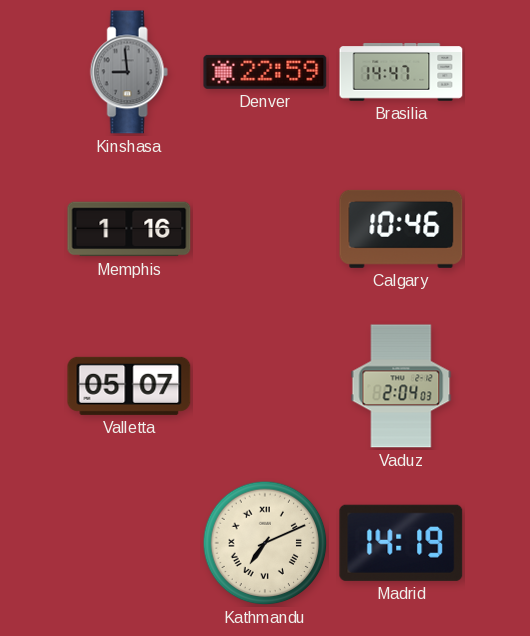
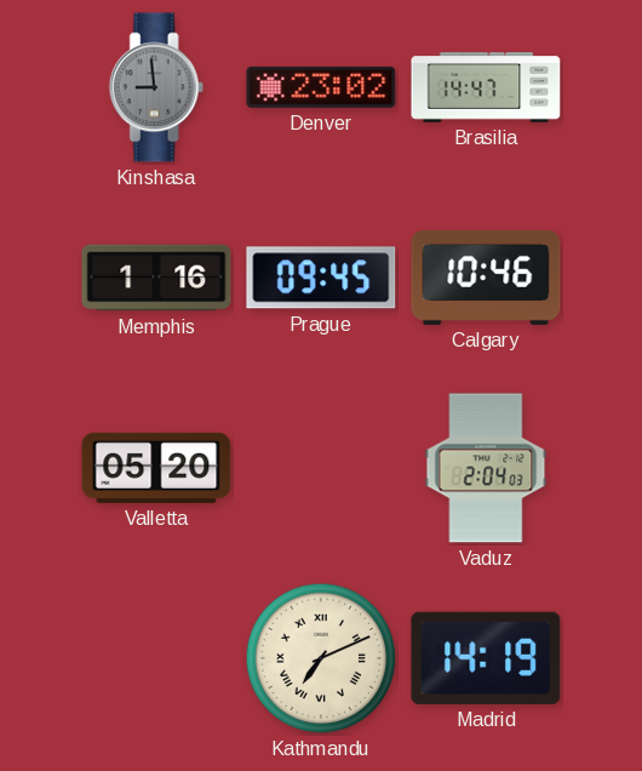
Denver: 22:59 -> 23:02 (321, 87)
Prague: none -> 09:45 (321, 278)
Valletta: 05:07 -> 05:20 (156, 468)
